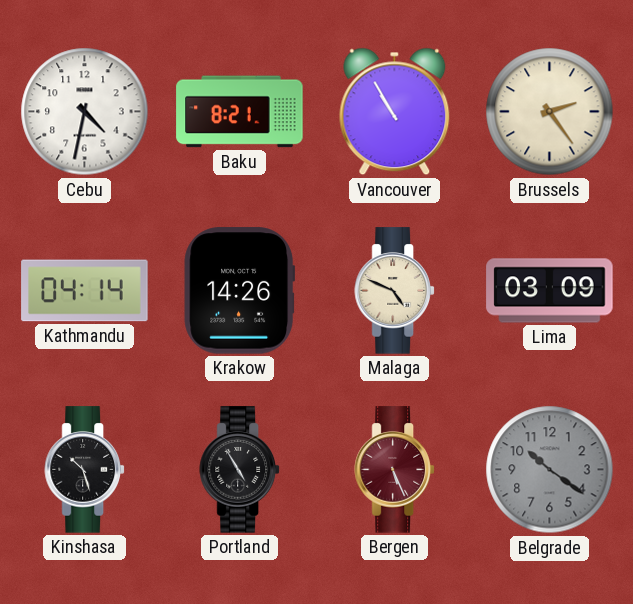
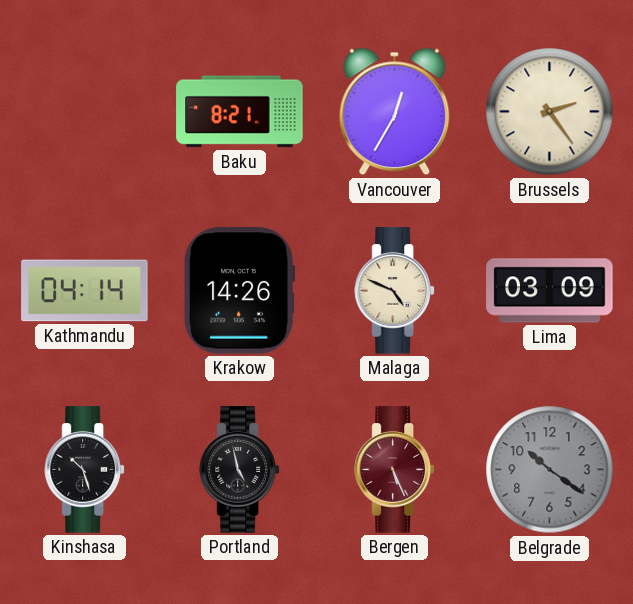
Cebu: 4:32 -> none (85, 112)
Vancouver: 10:55 -> 12:35 (395, 112)
Portland: 4:55 -> 4:58 (239, 470)
